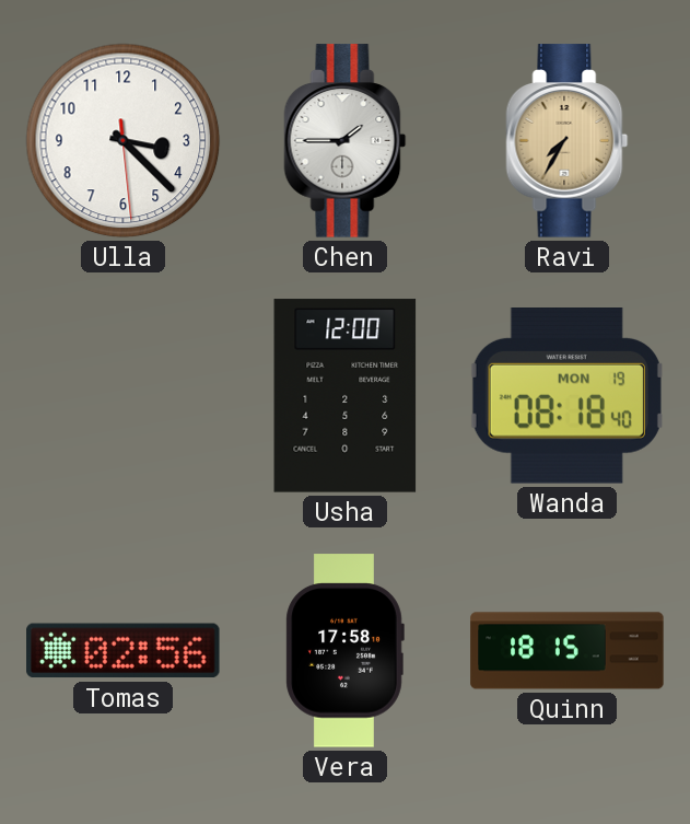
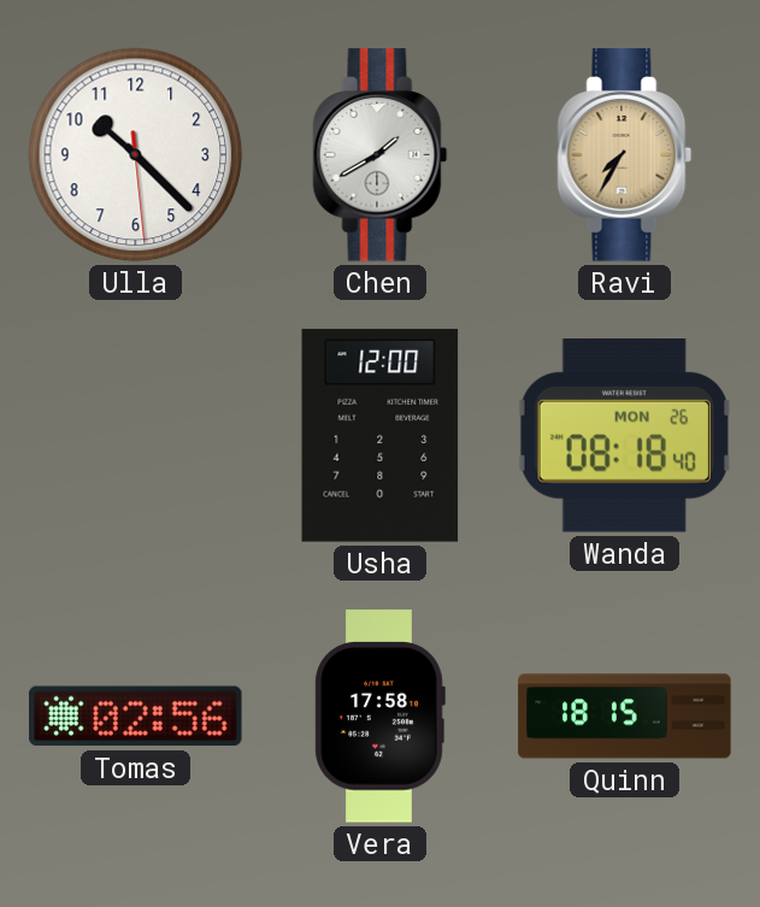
Ulla: 3:22 -> 10:22 (136, 155)
Chen: 1:45 -> 1:40 (381, 155)
Wanda date: MON 19 -> MON 26 (624, 436)
